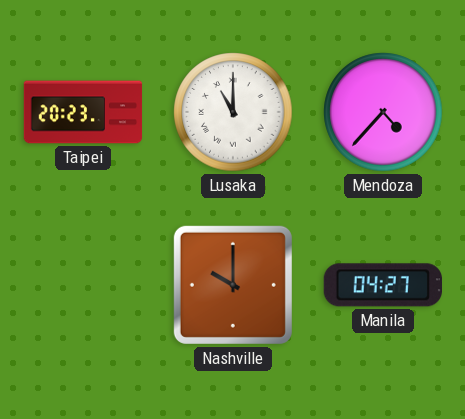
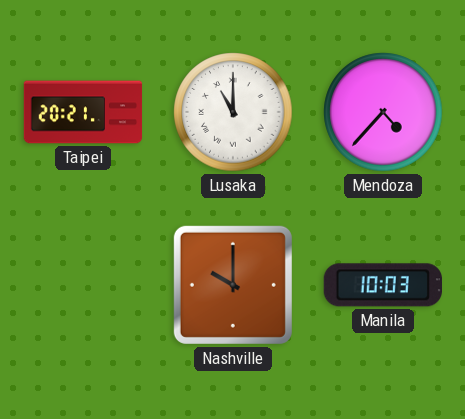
Taipei: 20:23 -> 20:21 (83, 112)
Manila: 04:27 -> 10:03 (383, 285)
